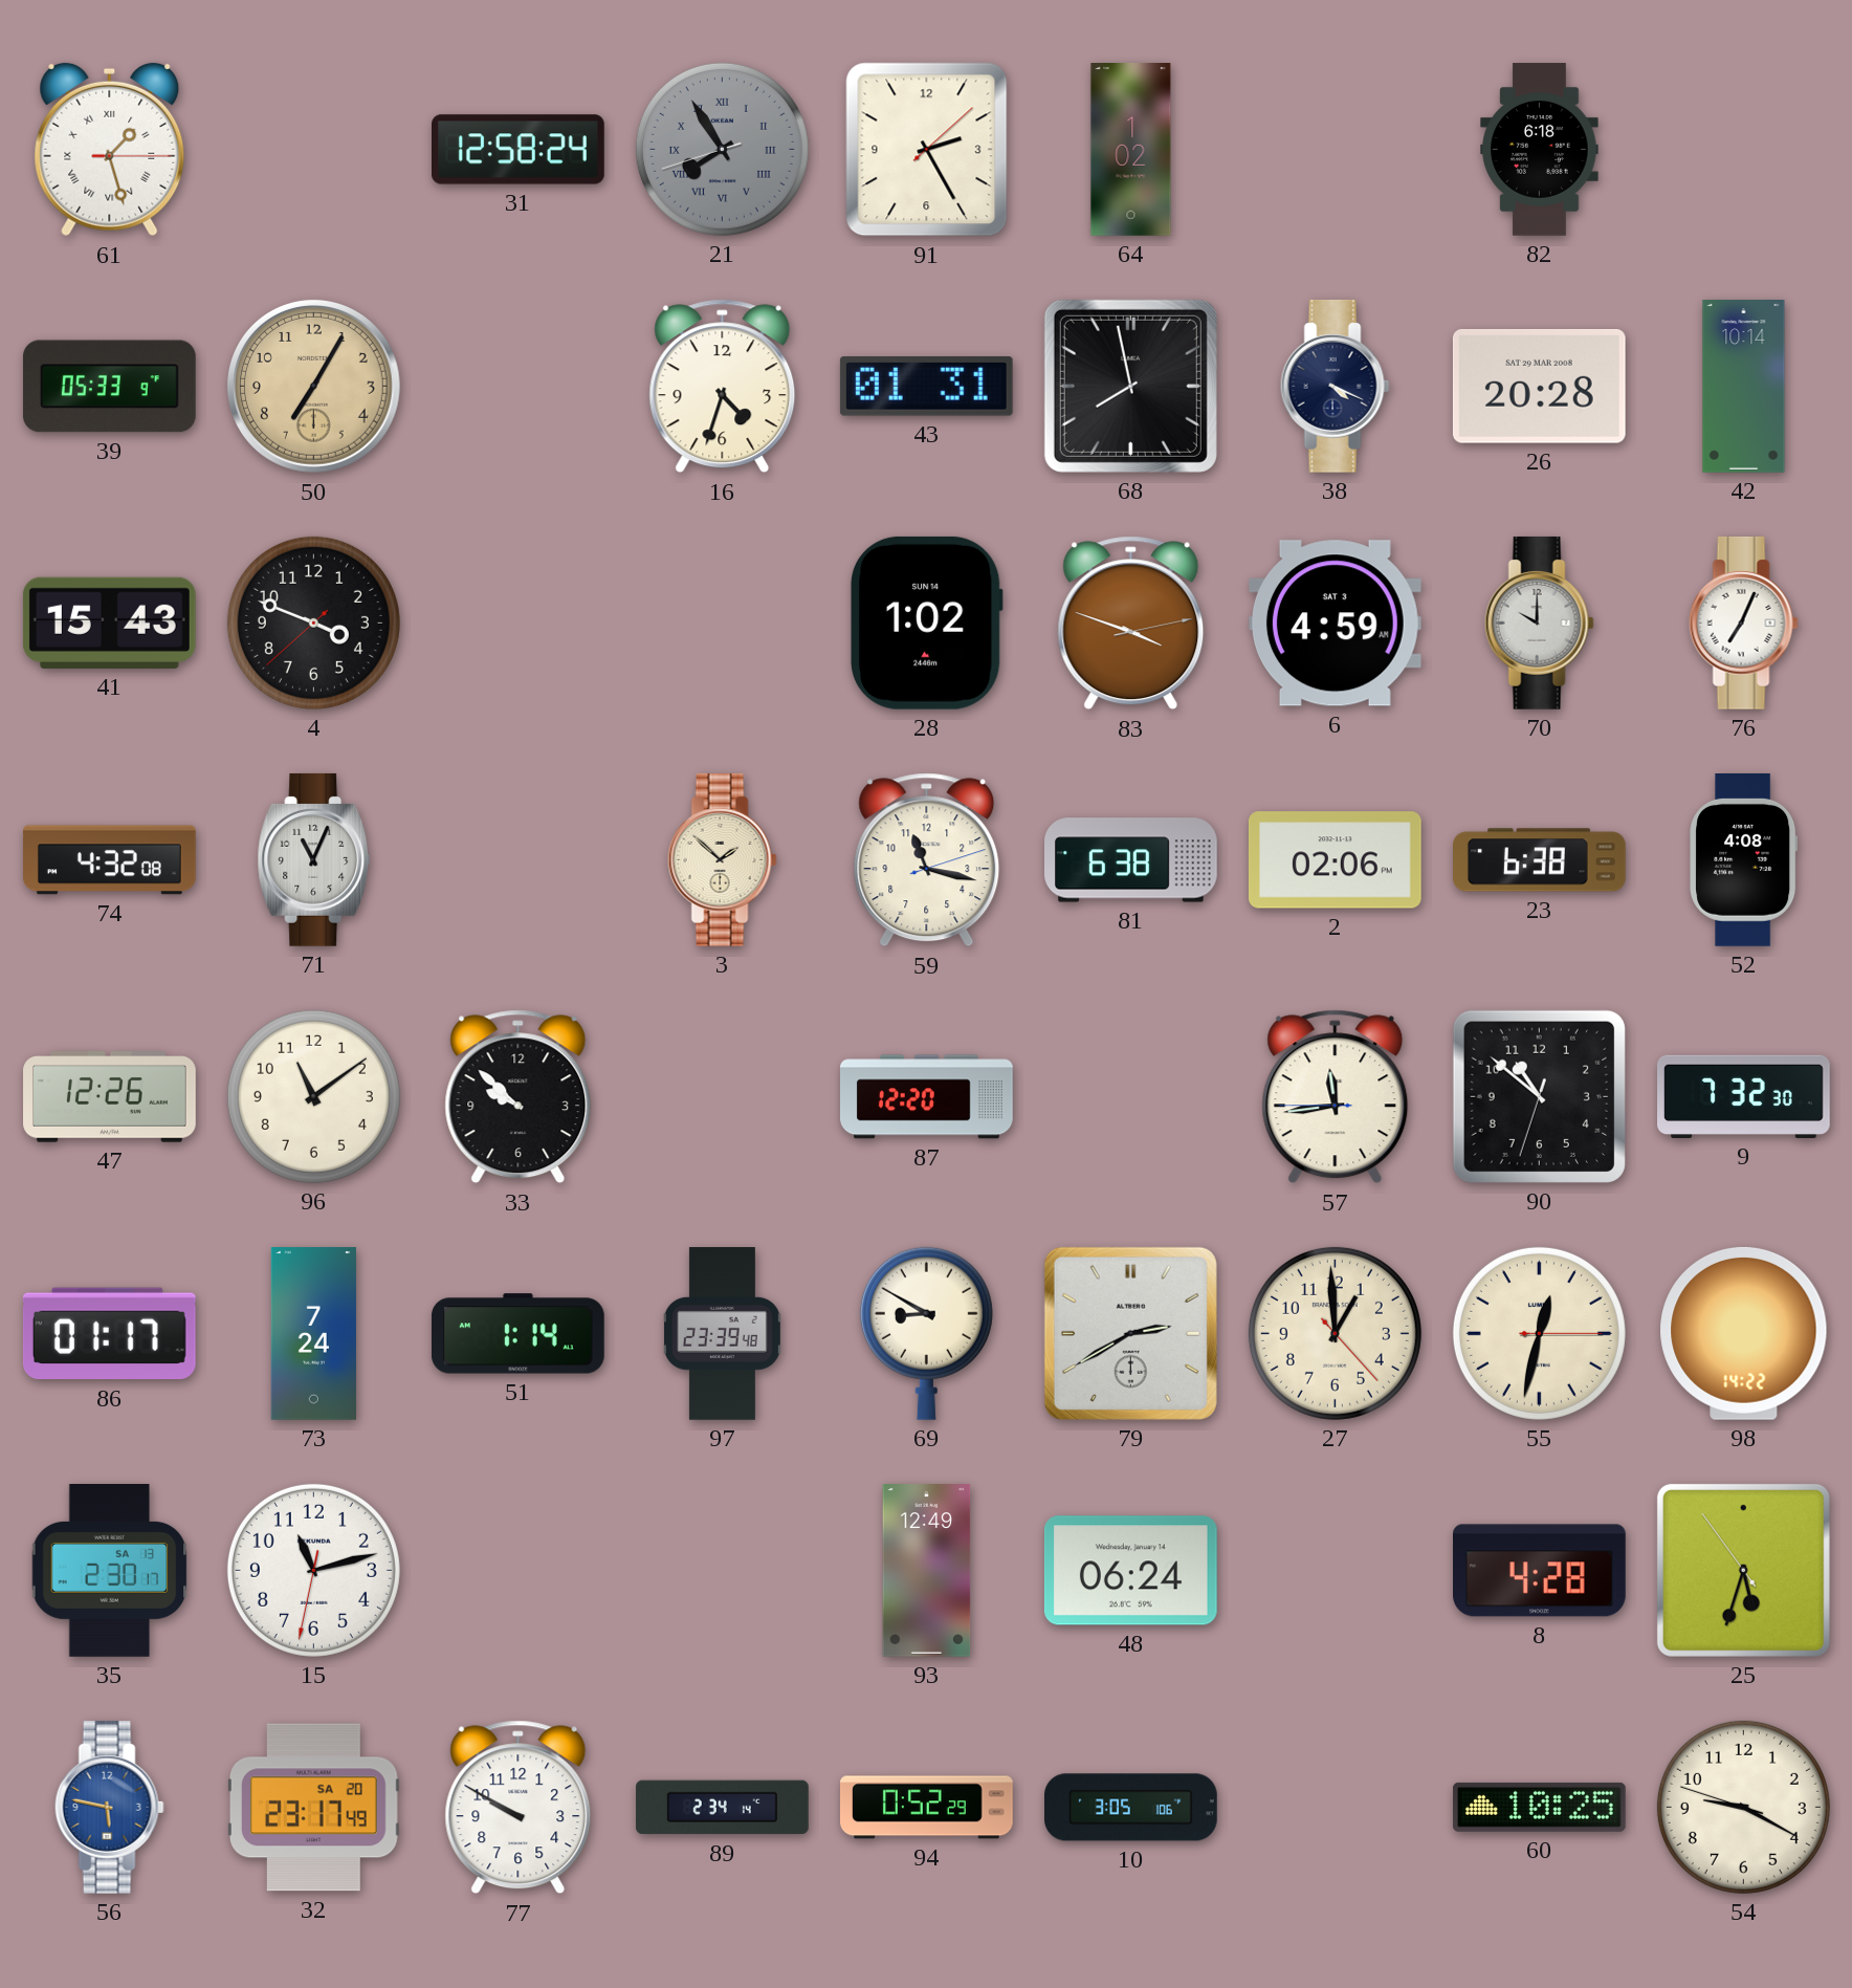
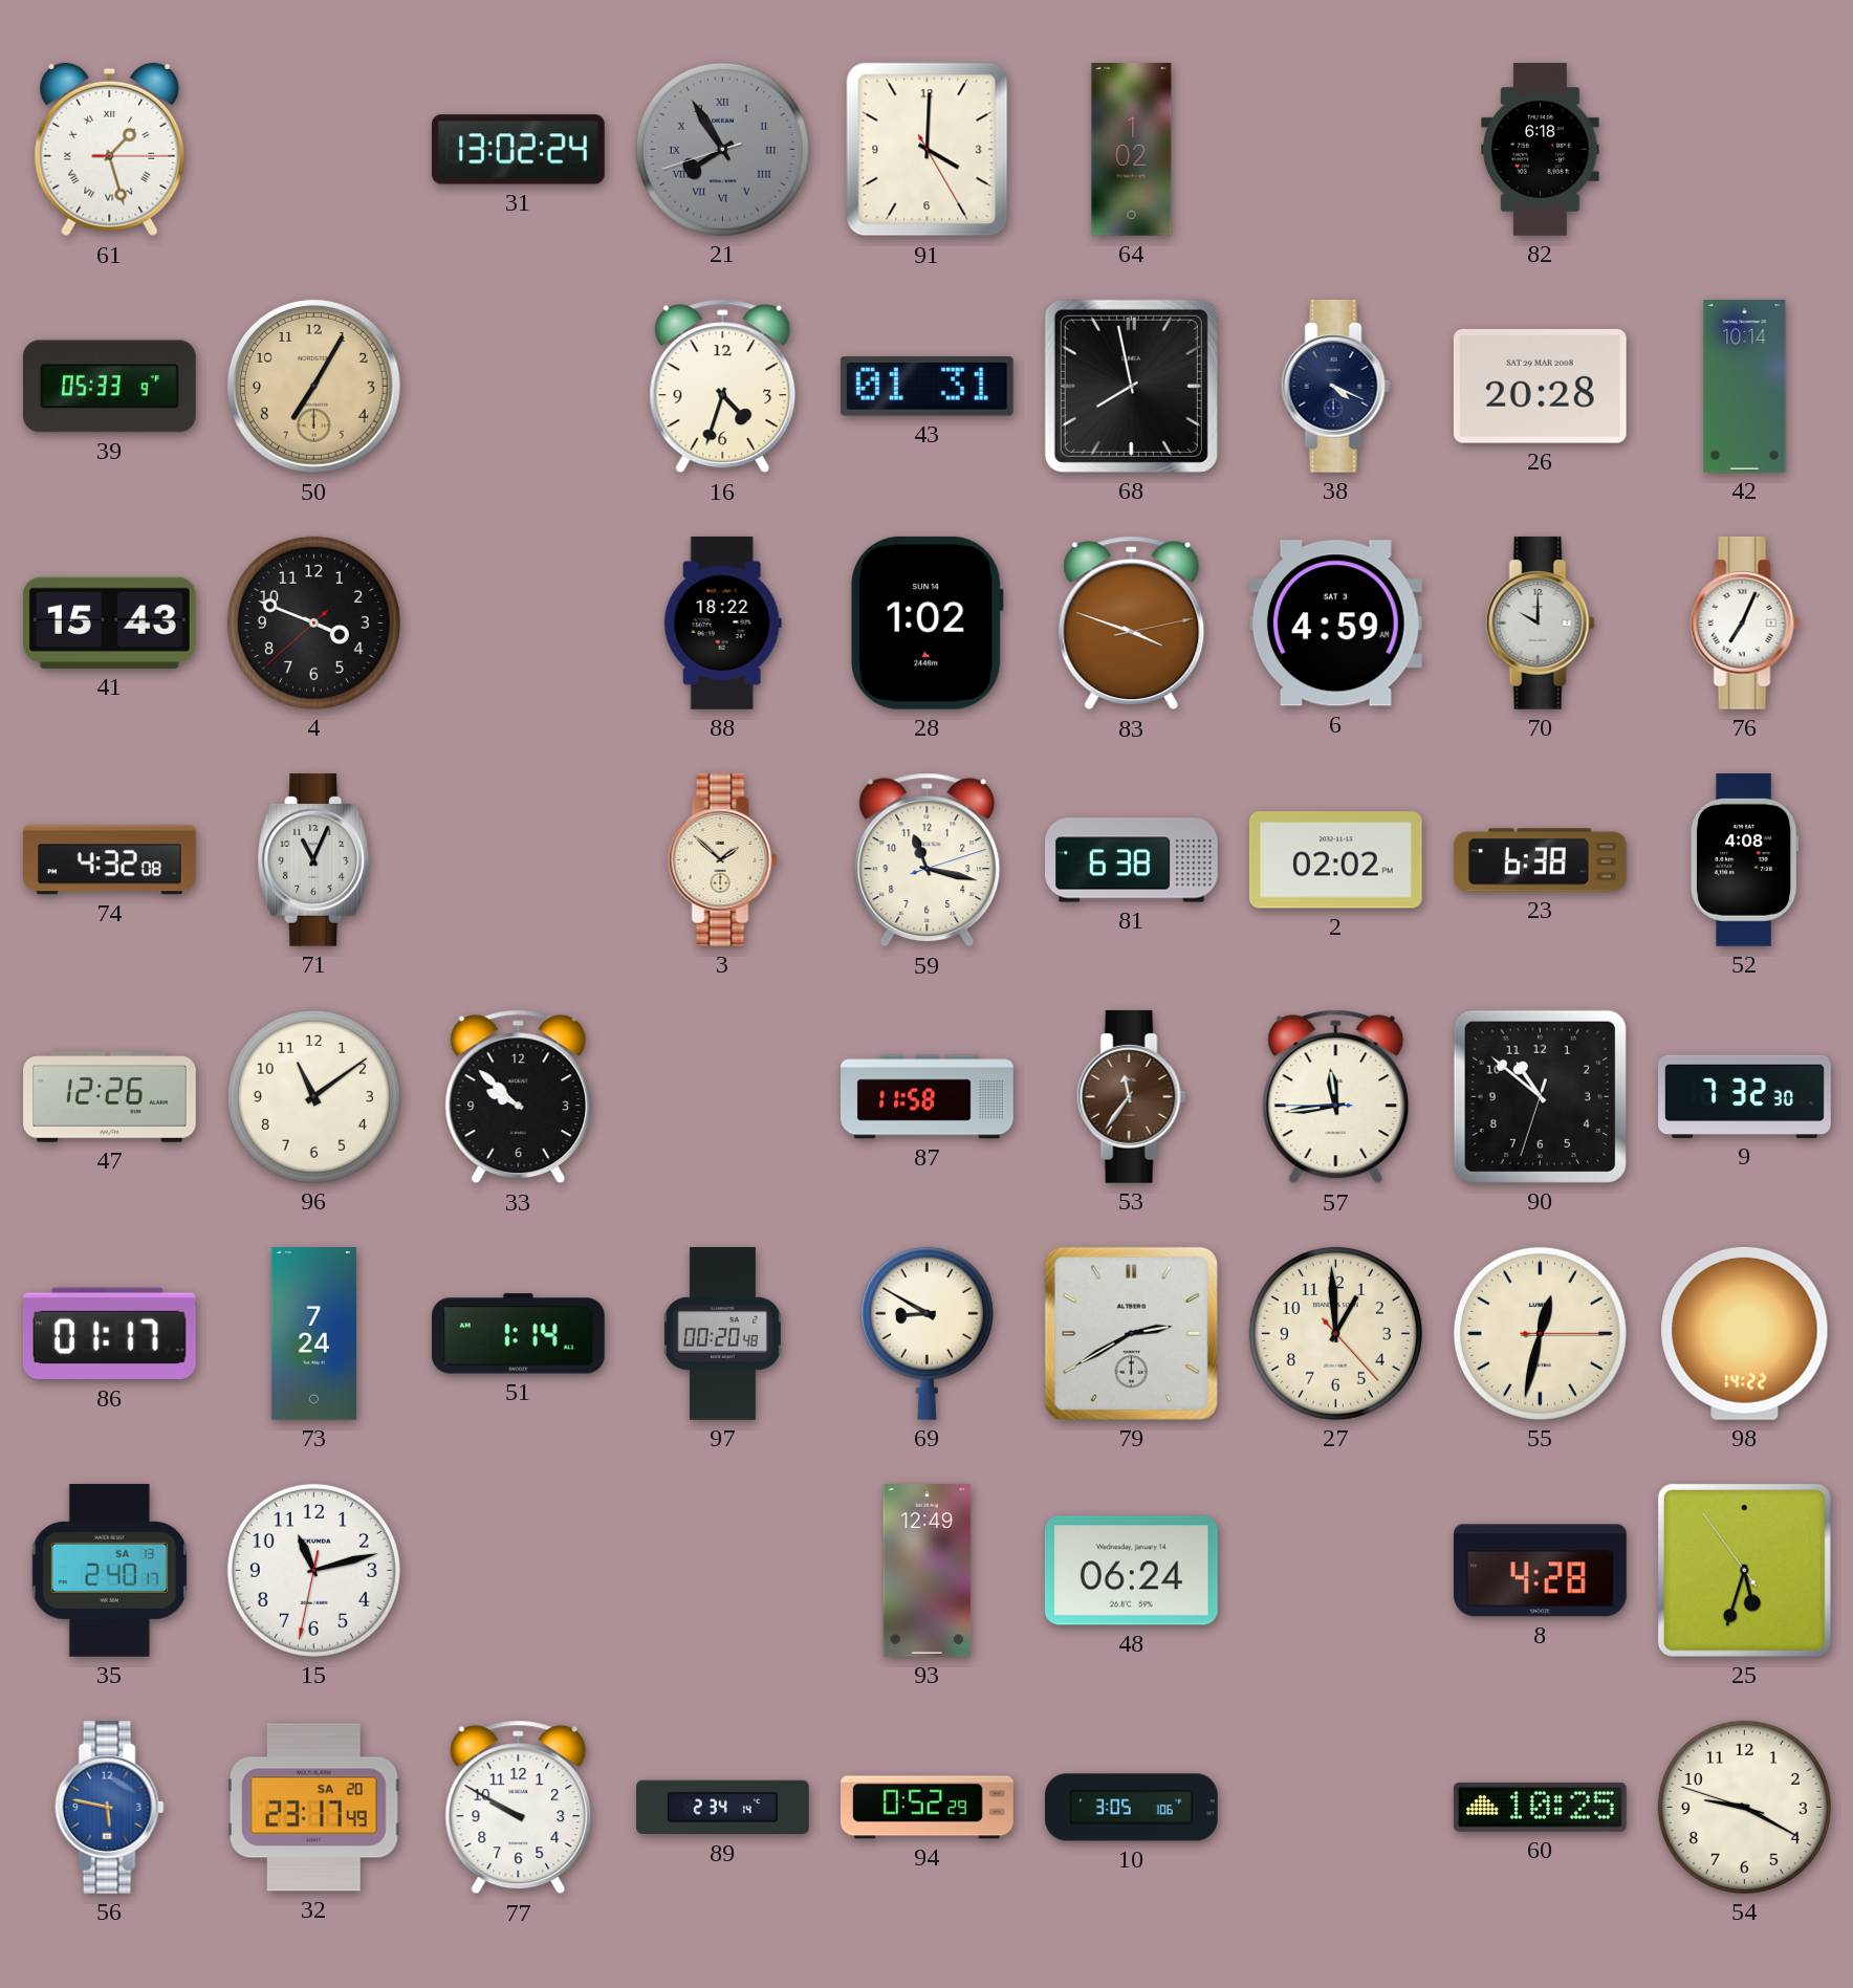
31: 12:58 -> 13:02 (519, 150)
91: 2:25 -> 4:00 (928, 150)
88: none -> 18:22 (722, 624)
2: 02:06 -> 02:02 (1335, 860)
87: 12:20 -> 11:58 (928, 1097)
53: none -> 11:36 (1131, 1096)
97: 23:39 -> 00:20 (722, 1334)
35: 2:30 -> 2:40 (110, 1571)
